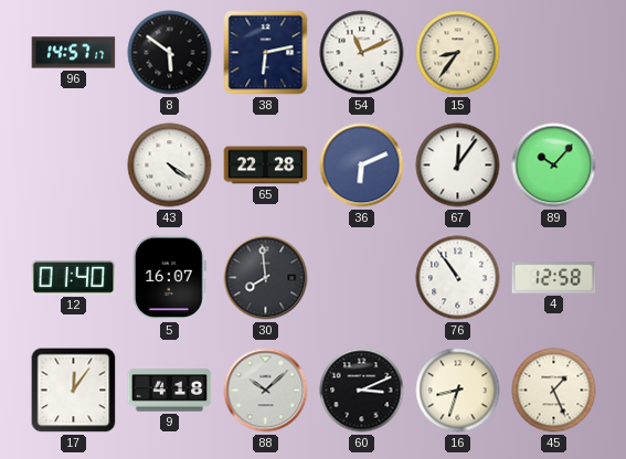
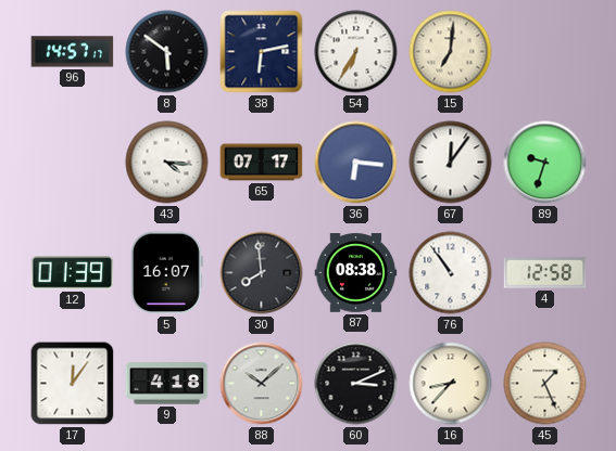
54: 11:11 -> 6:35 (356, 52)
15: 8:36 -> 7:01 (451, 52)
43: 4:21 -> 4:16 (167, 163)
65: 22:28 -> 07:17 (262, 163)
36: 6:11 -> 6:16 (356, 163)
89: 10:07 -> 9:33 (545, 163)
12: 01:40 -> 01:39 (73, 273)
87: none -> 08:38 (356, 273)
16: 8:33 -> 8:37 (451, 384)
